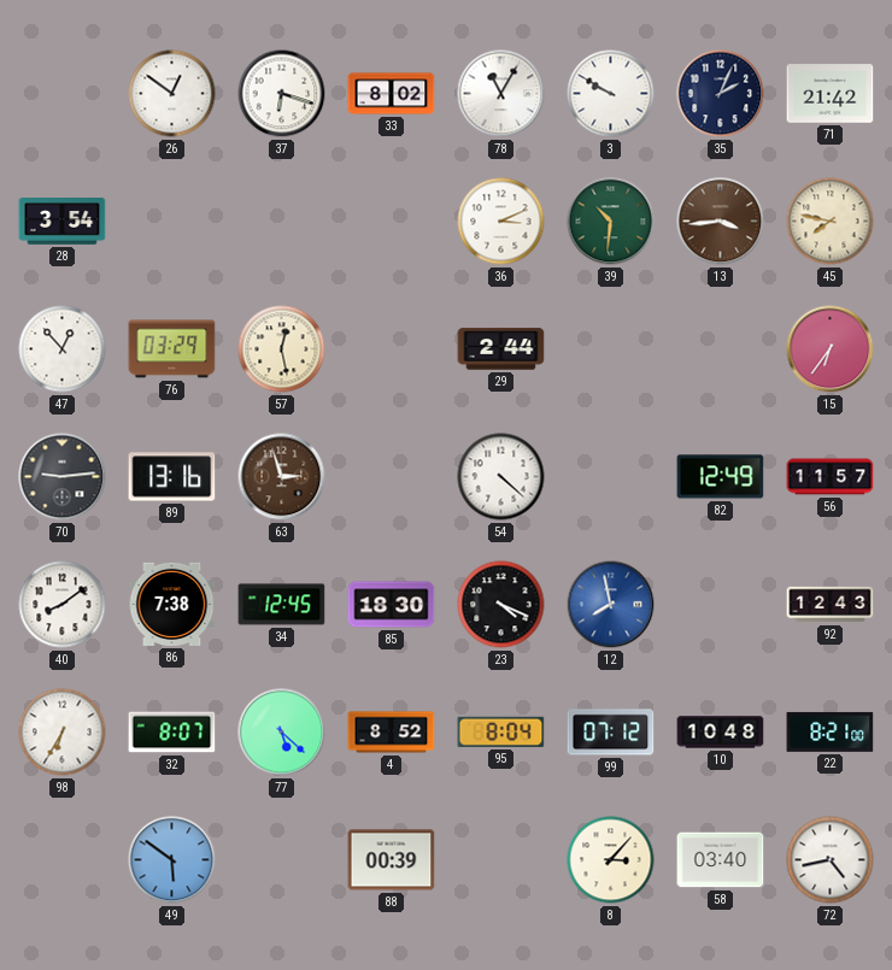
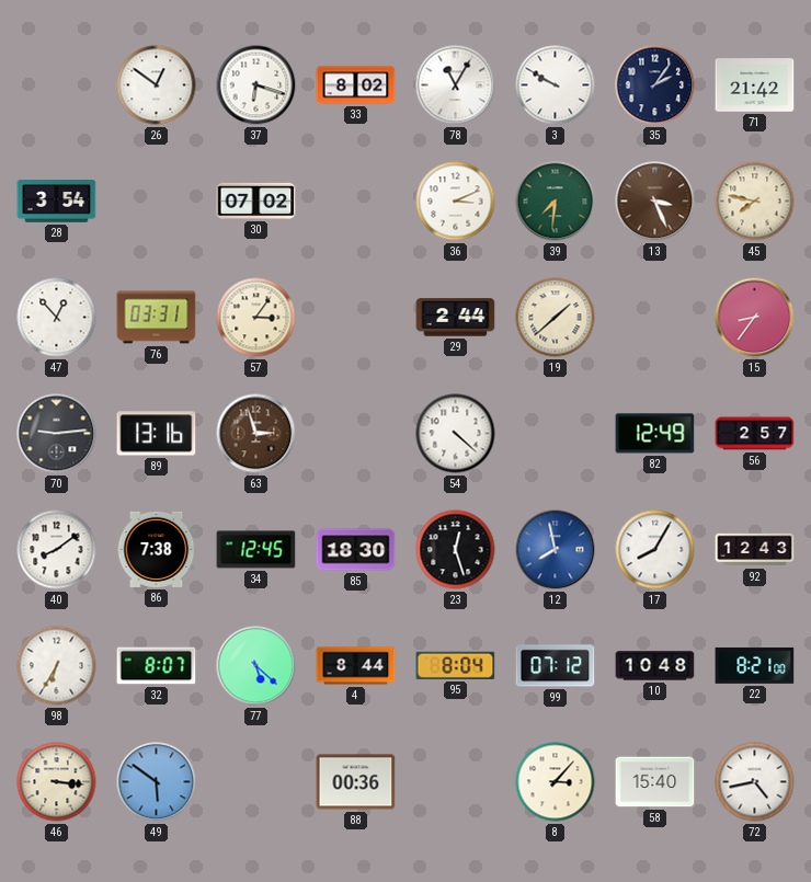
35: 2:04 -> 2:06 (655, 85)
30: none -> 07:02 (256, 201)
39: 10:31 -> 7:31 (556, 202)
13: 3:44 -> 3:26 (655, 202)
76: 03:29 -> 03:31 (157, 318)
57: 12:28 -> 3:06 (256, 318)
19: none -> 1:38 (556, 318)
15: 6:36 -> 8:36 (755, 318)
56: 11:57 -> 2:57 (755, 434)
23: 4:19 -> 12:27 (456, 550)
17: none -> 8:05 (655, 550)
4: 8:52 -> 8:44 (356, 666)
46: none -> 3:16 (57, 782)
88: 00:39 -> 00:36 (356, 782)
58: 03:40 -> 15:40 (655, 782)
